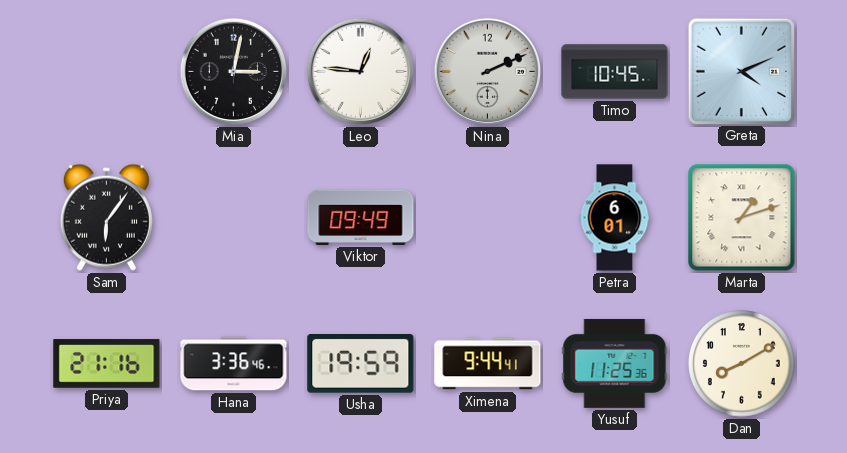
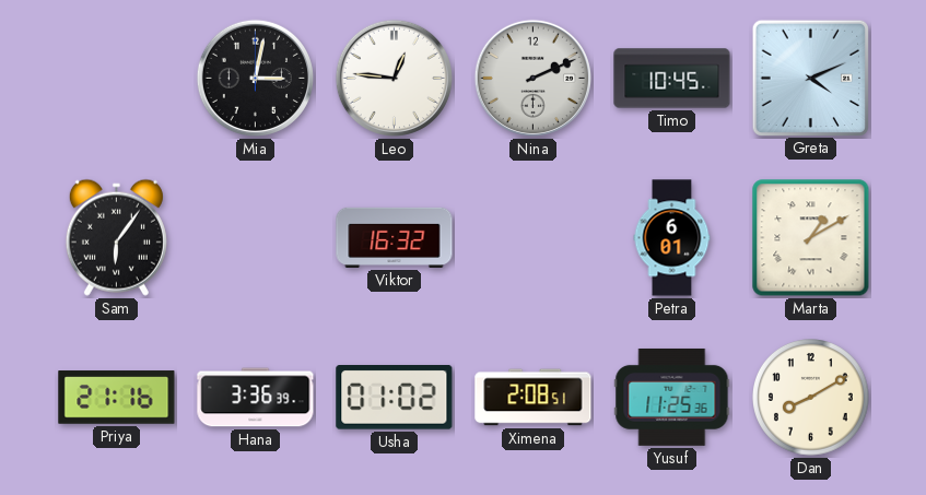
Viktor: 09:49 -> 16:32 (395, 237)
Marta: 1:12 -> 1:10 (811, 238)
Hana: 3:36:46 -> 3:36:39 (256, 398)
Usha: 19:59 -> 01:02 (395, 398)
Ximena: 9:44 -> 2:08 (534, 398)
